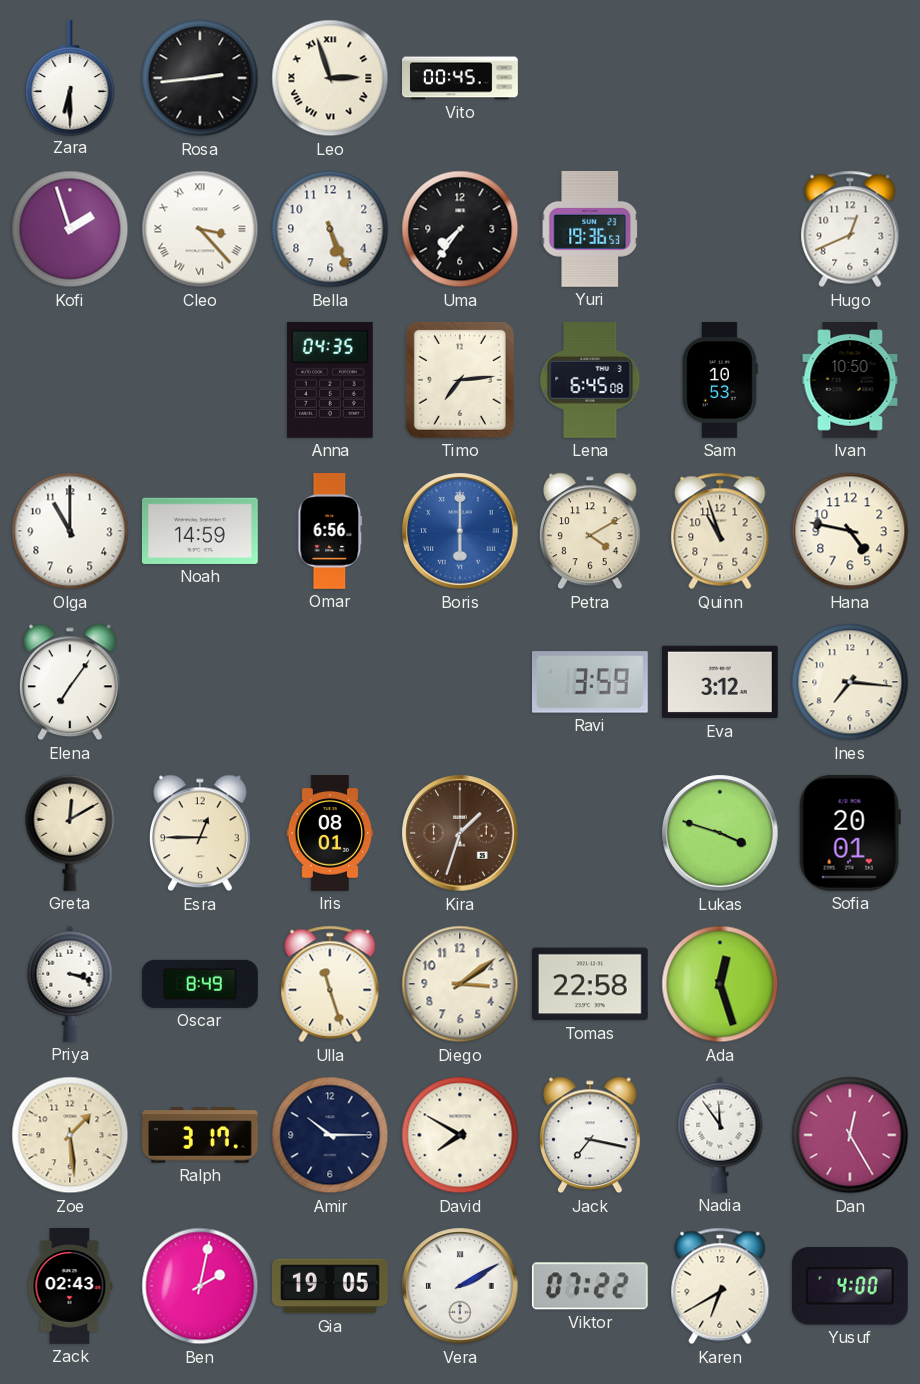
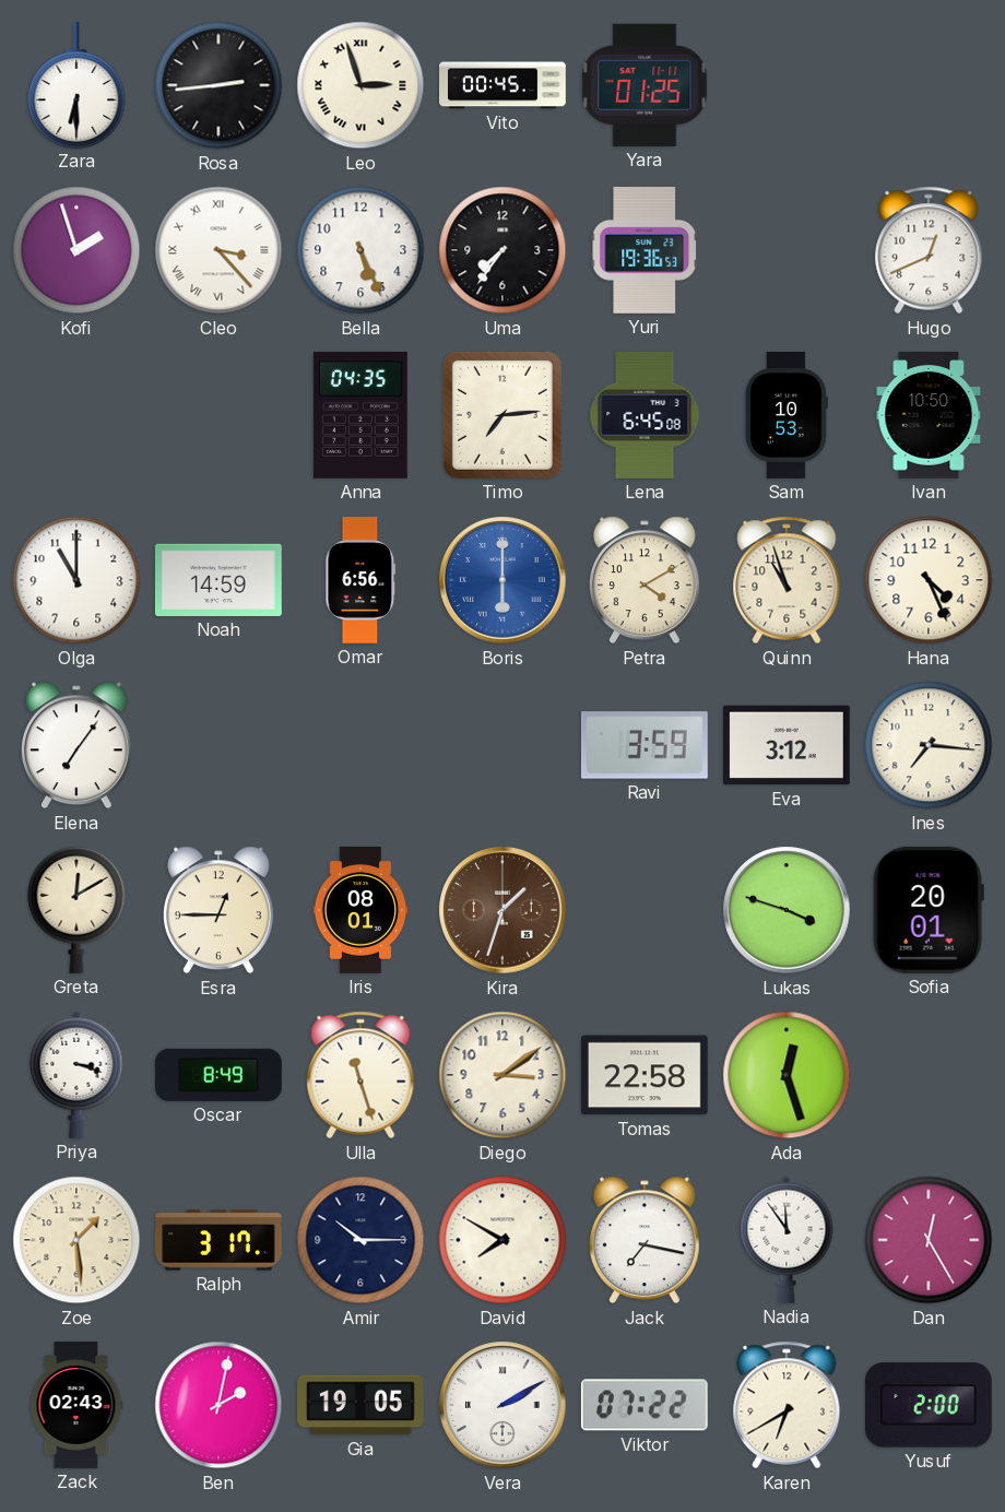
Yara: none -> 01:25 (645, 85)
Hana: 4:47 -> 4:26 (929, 580)
Yusuf: 4:00 -> 2:00 (929, 1405)
